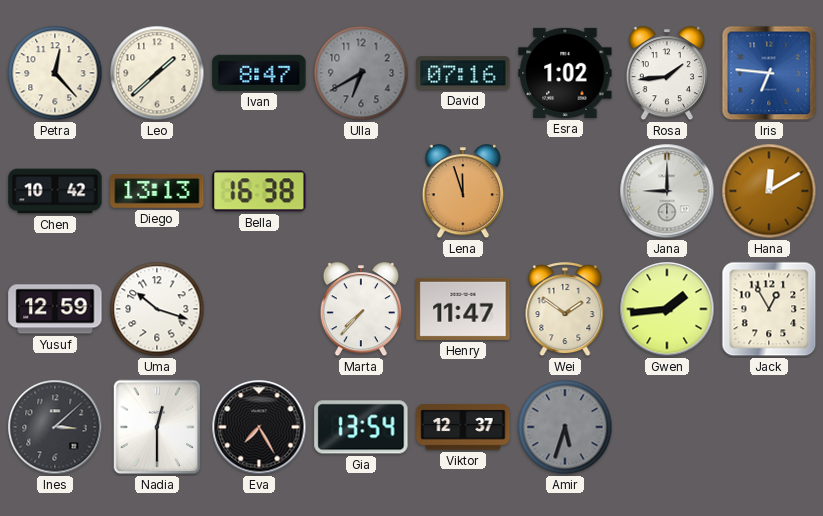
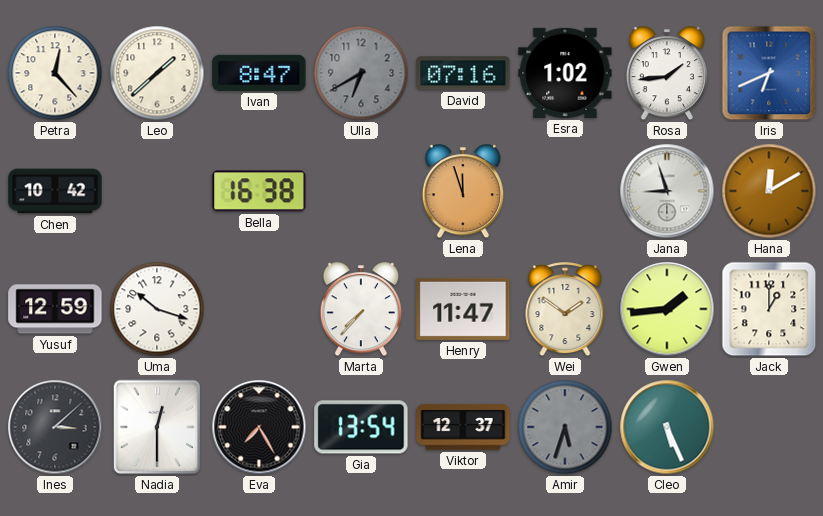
Iris: 6:46 -> 6:41 (769, 73)
Diego: 13:13 -> none (157, 192)
Jana: 9:00 -> 8:57 (667, 191)
Jack: 12:55 -> 1:00 (769, 309)
Cleo: none -> 5:26 (667, 427)
